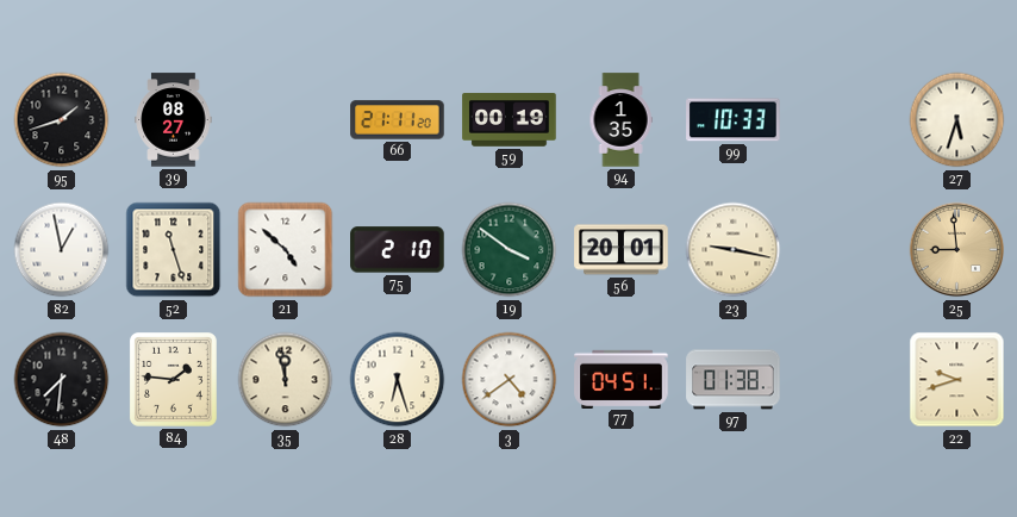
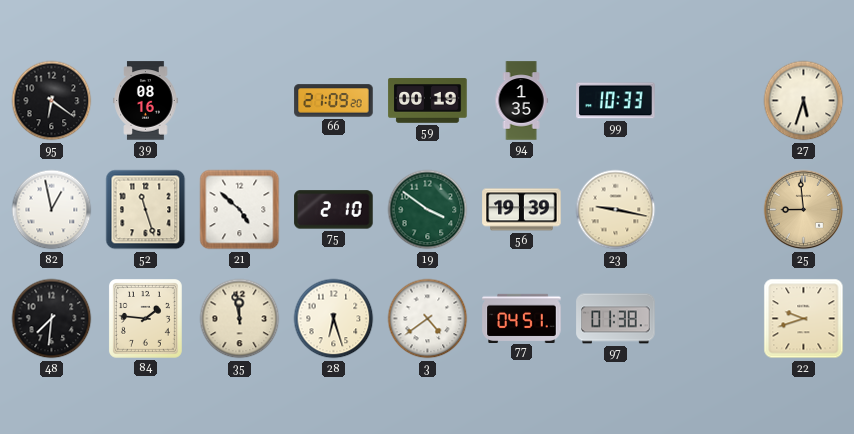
95: 1:42 -> 6:21 (52, 101)
39: 08:27 -> 08:16 (146, 101)
66: 21:11 -> 21:09 (334, 101)
56: 20:01 -> 19:39 (522, 210)
